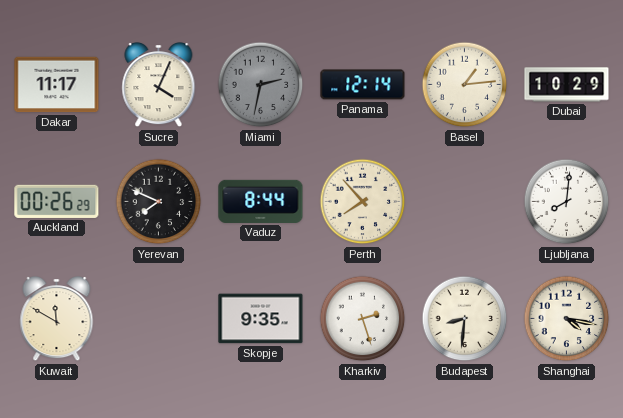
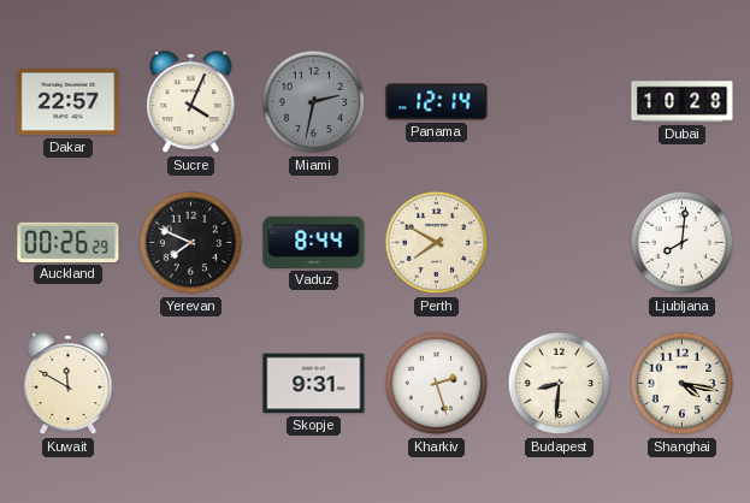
Dakar: 11:17 -> 22:57 (69, 102)
Basel: 1:14 -> none (465, 85)
Dubai: 10:29 -> 10:28 (683, 102)
Perth: 7:53 -> 7:50 (437, 243)
Skopje: 9:35 -> 9:31 (314, 384)
